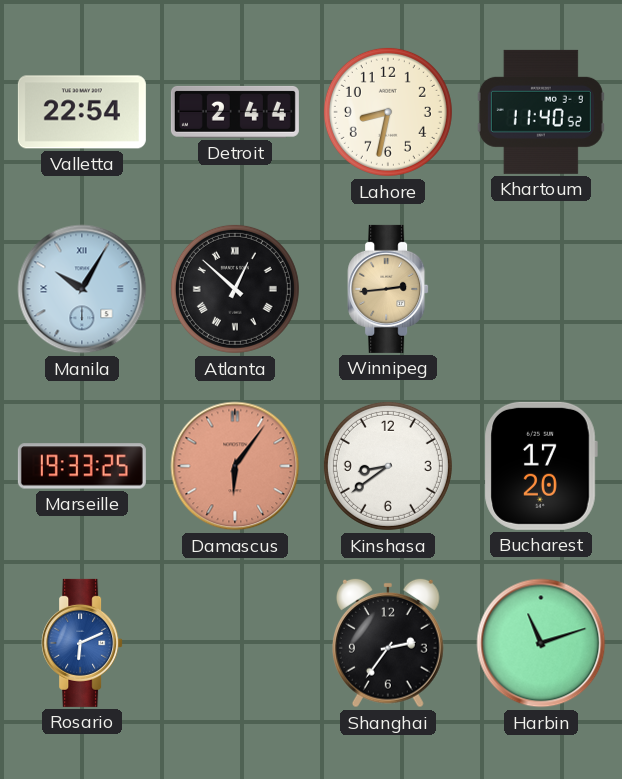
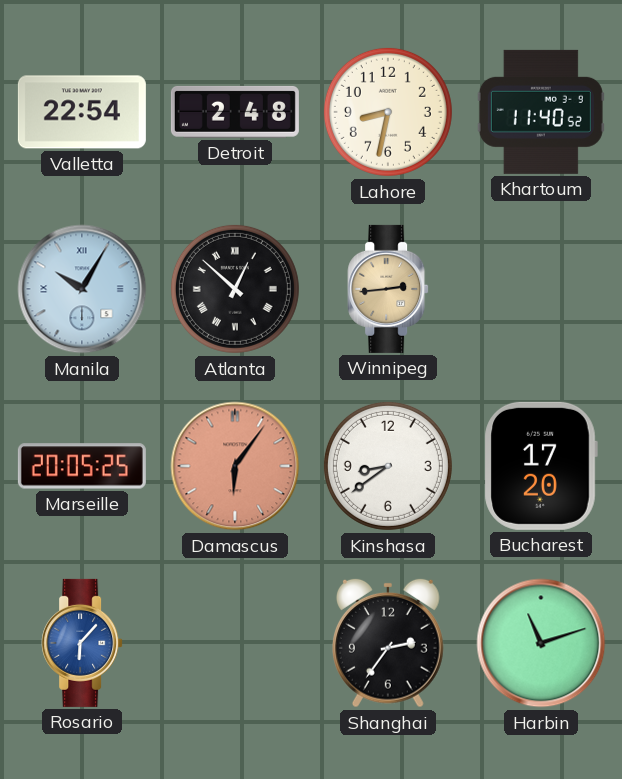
Detroit: 2:44 -> 2:48 (235, 112)
Marseille: 19:33 -> 20:05 (82, 466)
Rosario: 6:11 -> 6:07 (82, 643)
